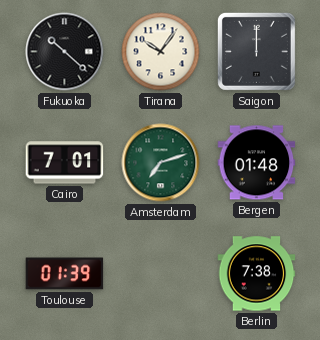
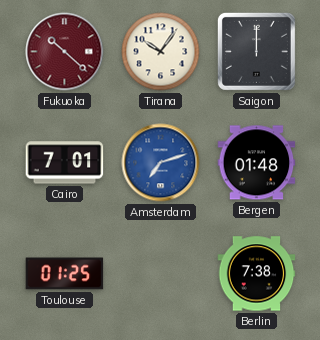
Fukuoka dial: black -> burgundy (65, 52)
Amsterdam dial: green -> blue (161, 163)
Toulouse: 01:39 -> 01:25 (65, 274)
